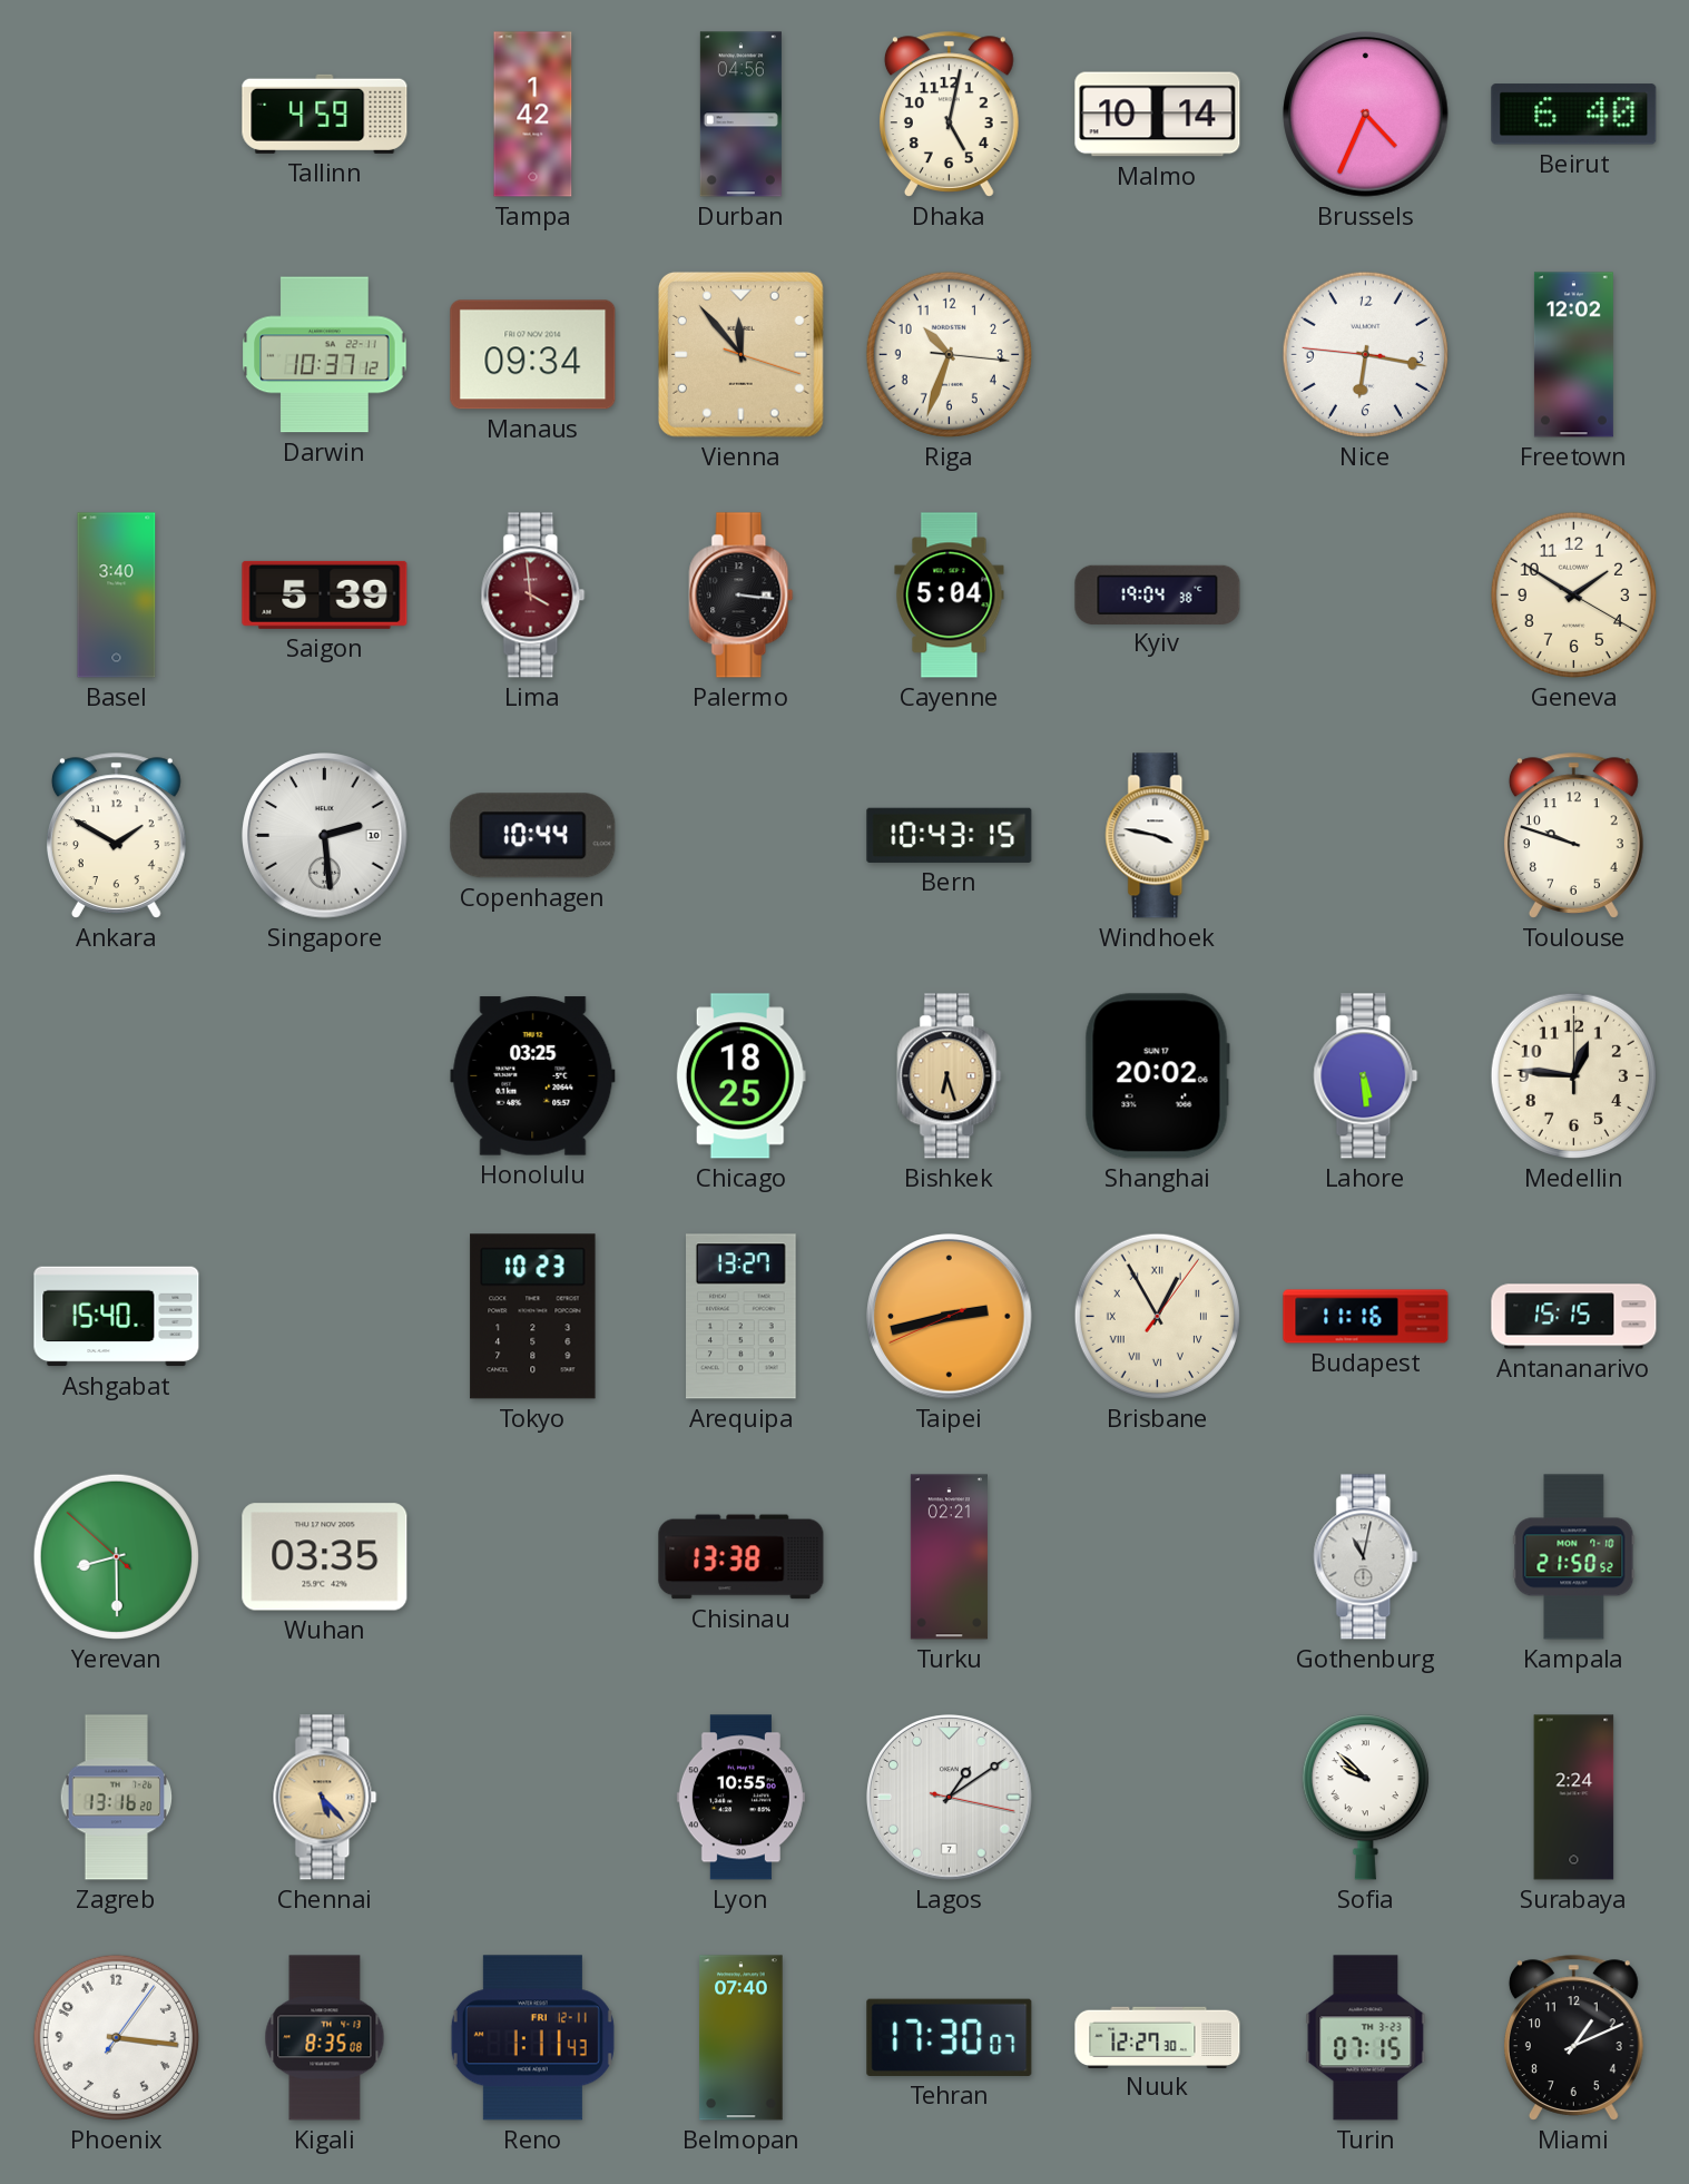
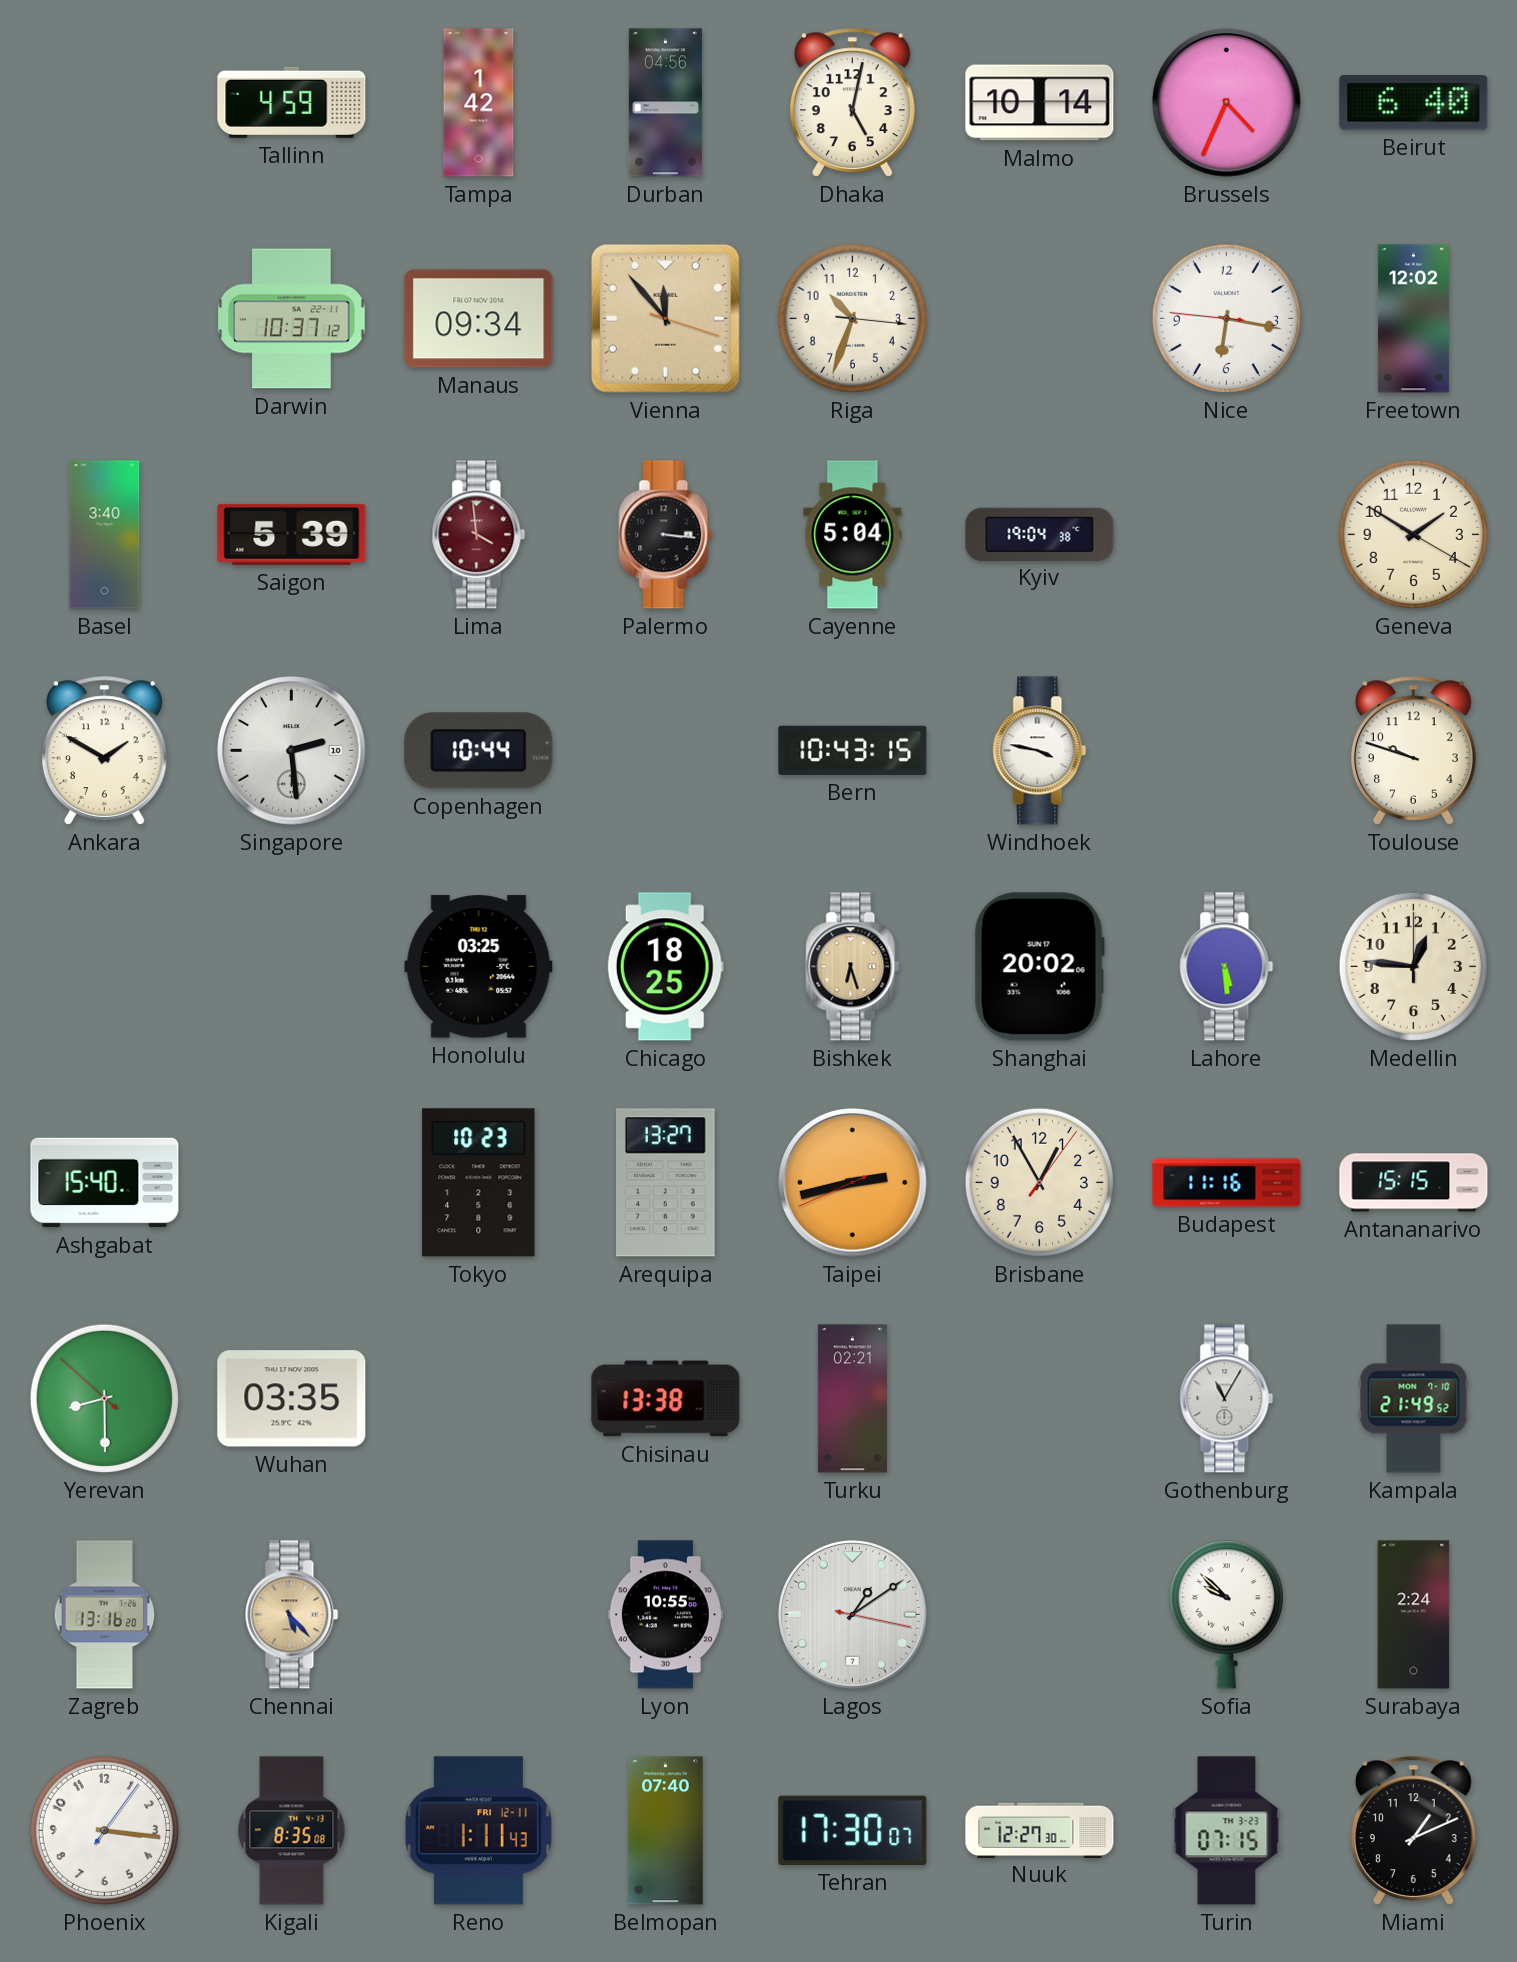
Brisbane numerals: Roman -> Arabic (1039, 1182)
Gothenburg: 11:02 -> 11:05 (1227, 1399)
Kampala: 21:50 -> 21:49 (1414, 1399)
